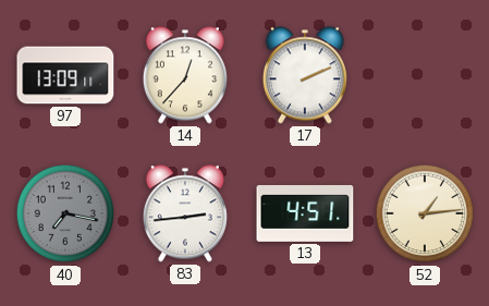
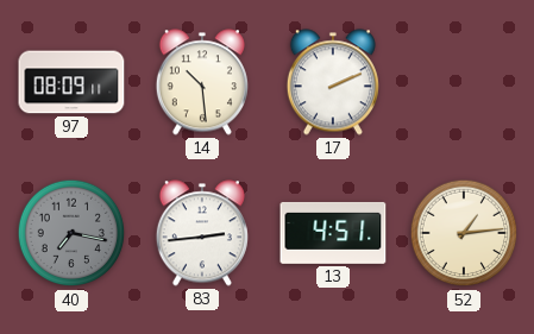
97: 13:09 -> 08:09 (71, 82)
14: 12:37 -> 10:29 (202, 82)
